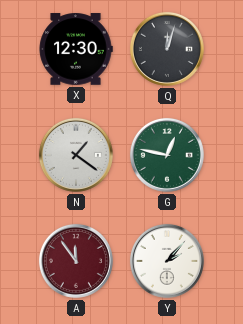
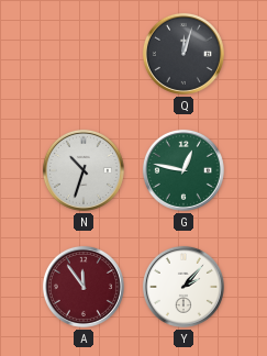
X: 12:30 -> none (76, 49)
N: 1:21 -> 10:33 (84, 170)
